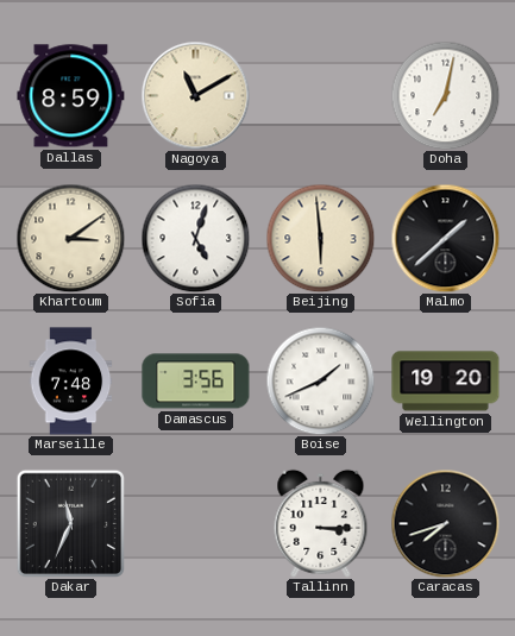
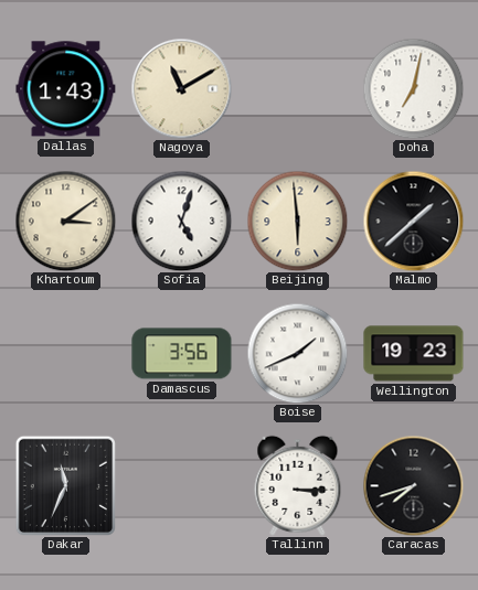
Dallas: 8:59 -> 1:43 (66, 89)
Marseille: 7:48 -> none (71, 382)
Wellington: 19:20 -> 19:23 (414, 354)
